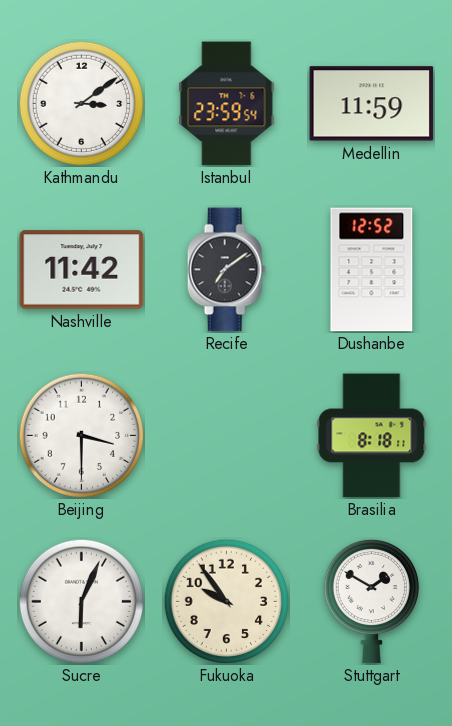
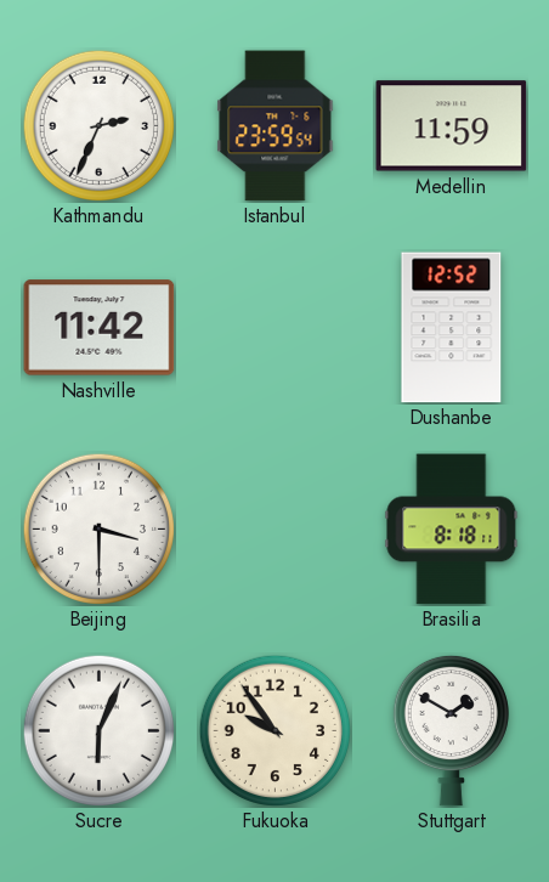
Kathmandu: 3:09 -> 2:34 (98, 125)
Recife: 7:09 -> none (226, 270)
